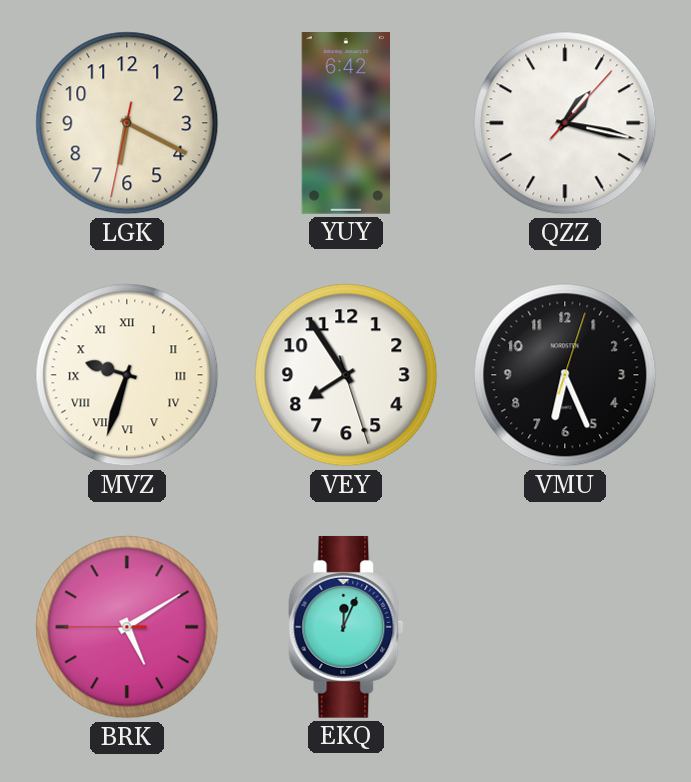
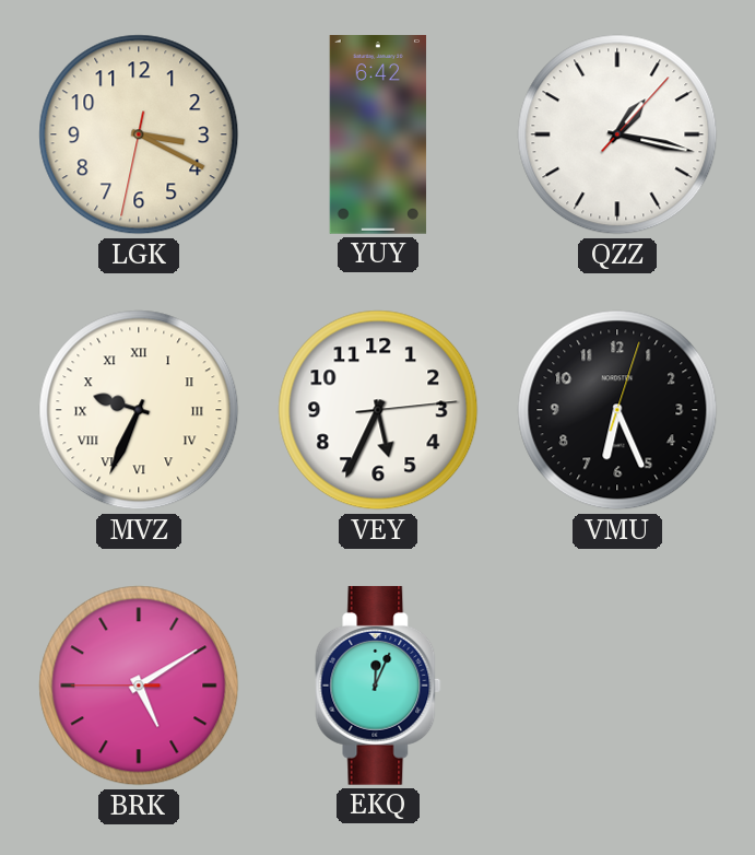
LGK: 6:19 -> 3:19 (139, 134)
MVZ: 9:33 -> 9:34 (139, 410)
VEY: 7:54 -> 5:34 (378, 410)
